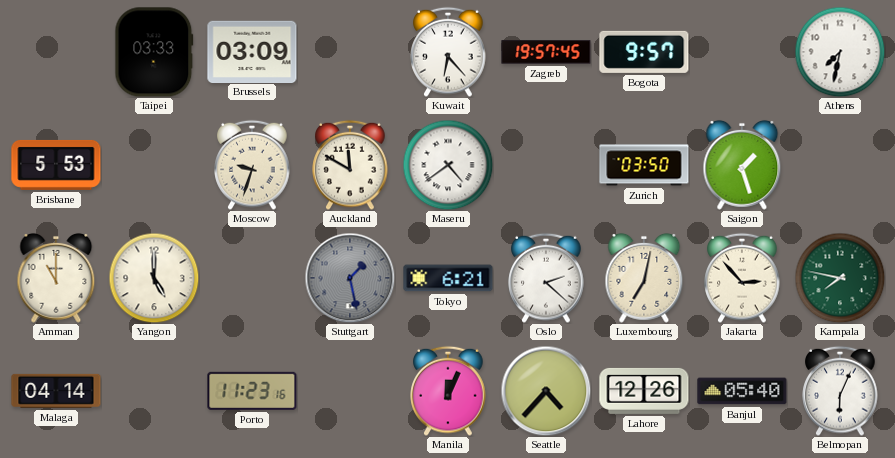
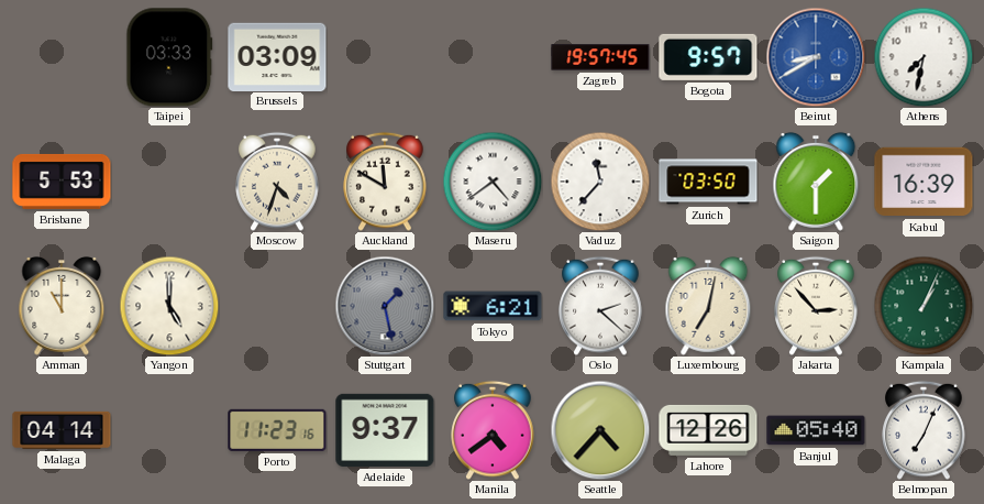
Kuwait: 6:23 -> none (448, 52)
Beirut: none -> 8:40 (816, 57)
Moscow: 9:33 -> 4:33 (277, 182)
Vaduz: none -> 11:37 (600, 182)
Saigon: 1:27 -> 1:30 (816, 182)
Kabul: none -> 16:39 (924, 182)
Kampala: 7:47 -> 1:04 (924, 306)
Adelaide: none -> 9:37 (385, 430)
Manila: 12:04 -> 4:39 (493, 430)
Belmopan: 6:04 -> 7:04 (924, 430)
